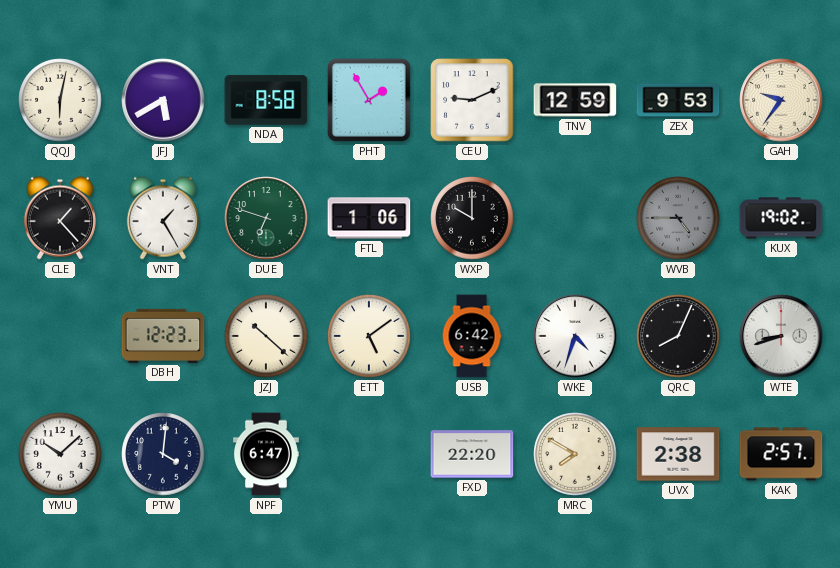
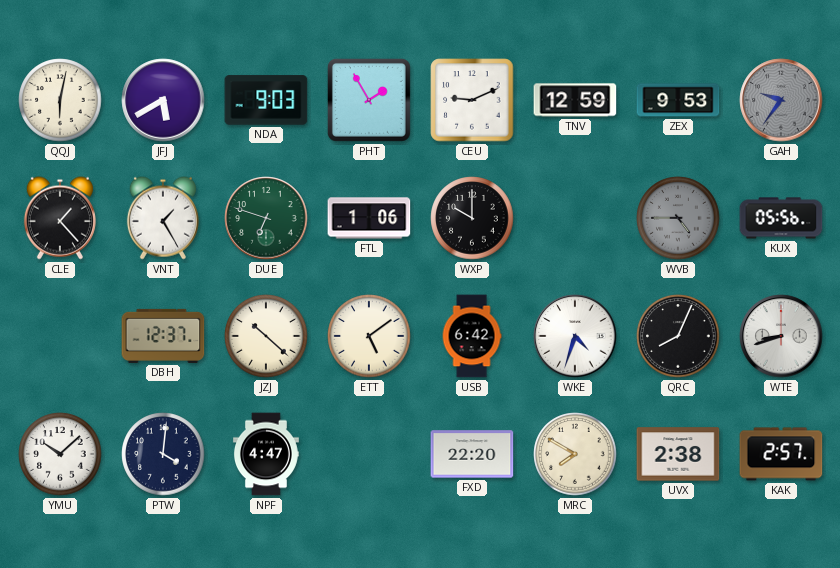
NDA: 8:58 -> 9:03 (266, 100)
GAH dial: cream -> grey (781, 100)
KUX: 19:02 -> 05:56 (781, 218)
DBH: 12:23 -> 12:37 (163, 336)
NPF: 6:47 -> 4:47 (266, 454)
